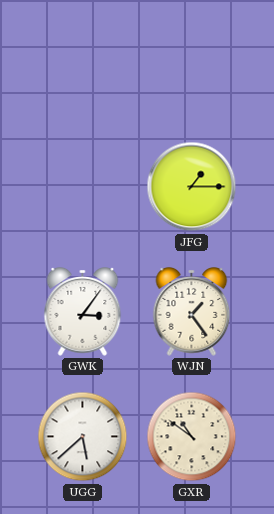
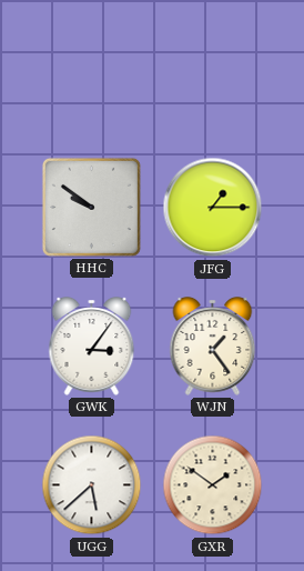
HHC: none -> 9:51 (91, 207)
GXR: 10:51 -> 1:51 (213, 485)
